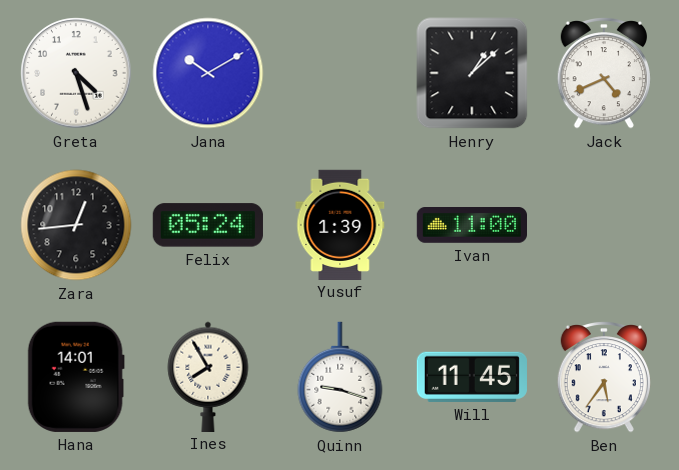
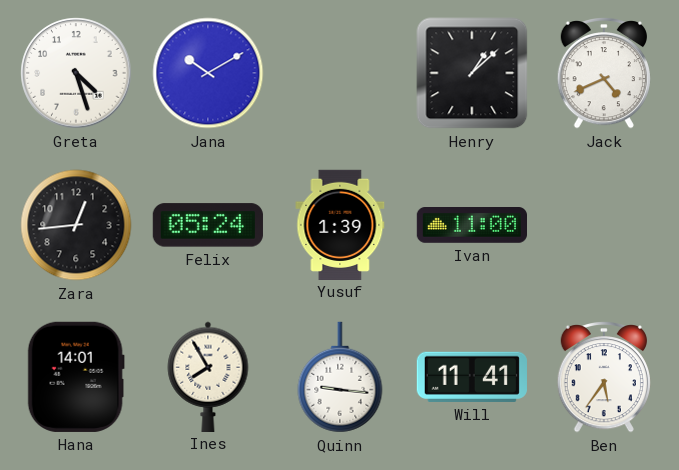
Quinn: 9:18 -> 9:16 (340, 377)
Will: 11:45 -> 11:41 (472, 377)
